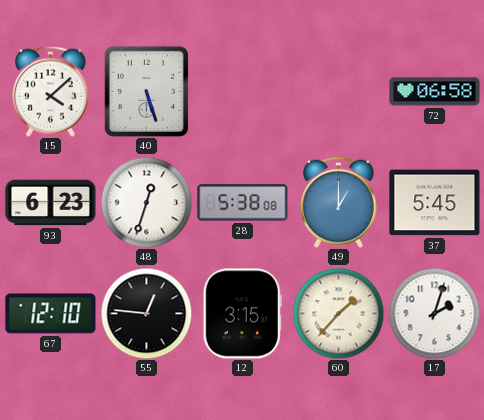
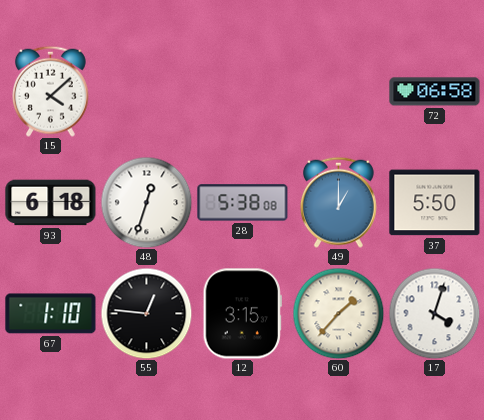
40: 5:27 -> none (146, 91)
93: 6:23 -> 6:18 (51, 203)
37: 5:45 -> 5:50 (435, 203)
67: 12:10 -> 1:10 (51, 314)
17: 2:03 -> 4:03 (434, 313)
